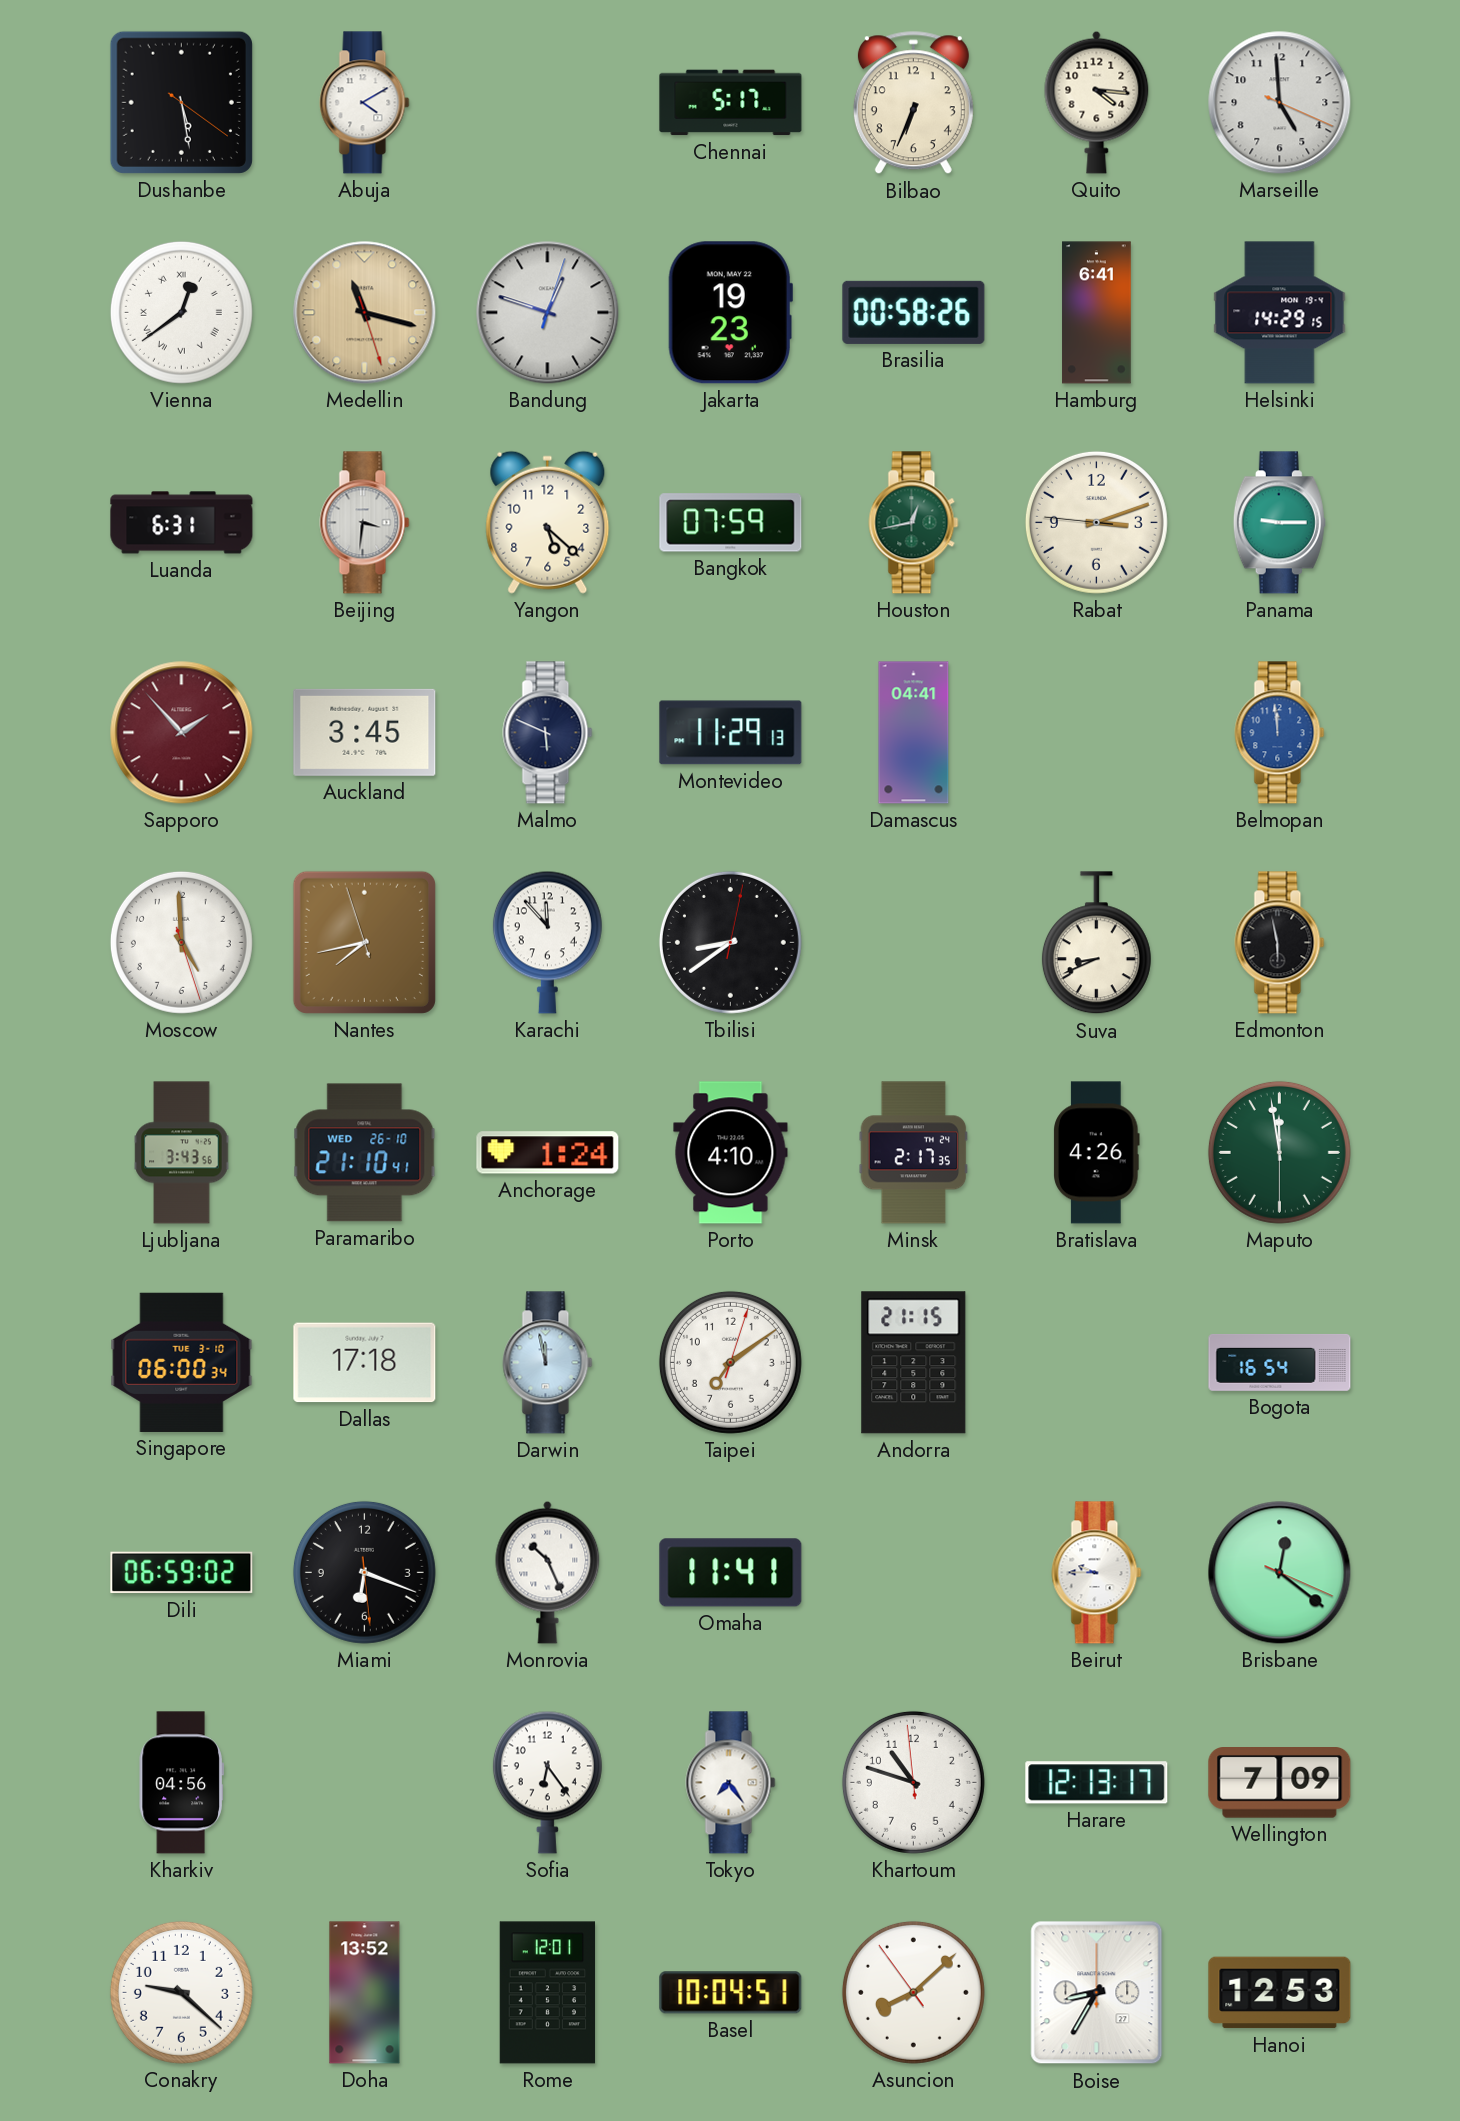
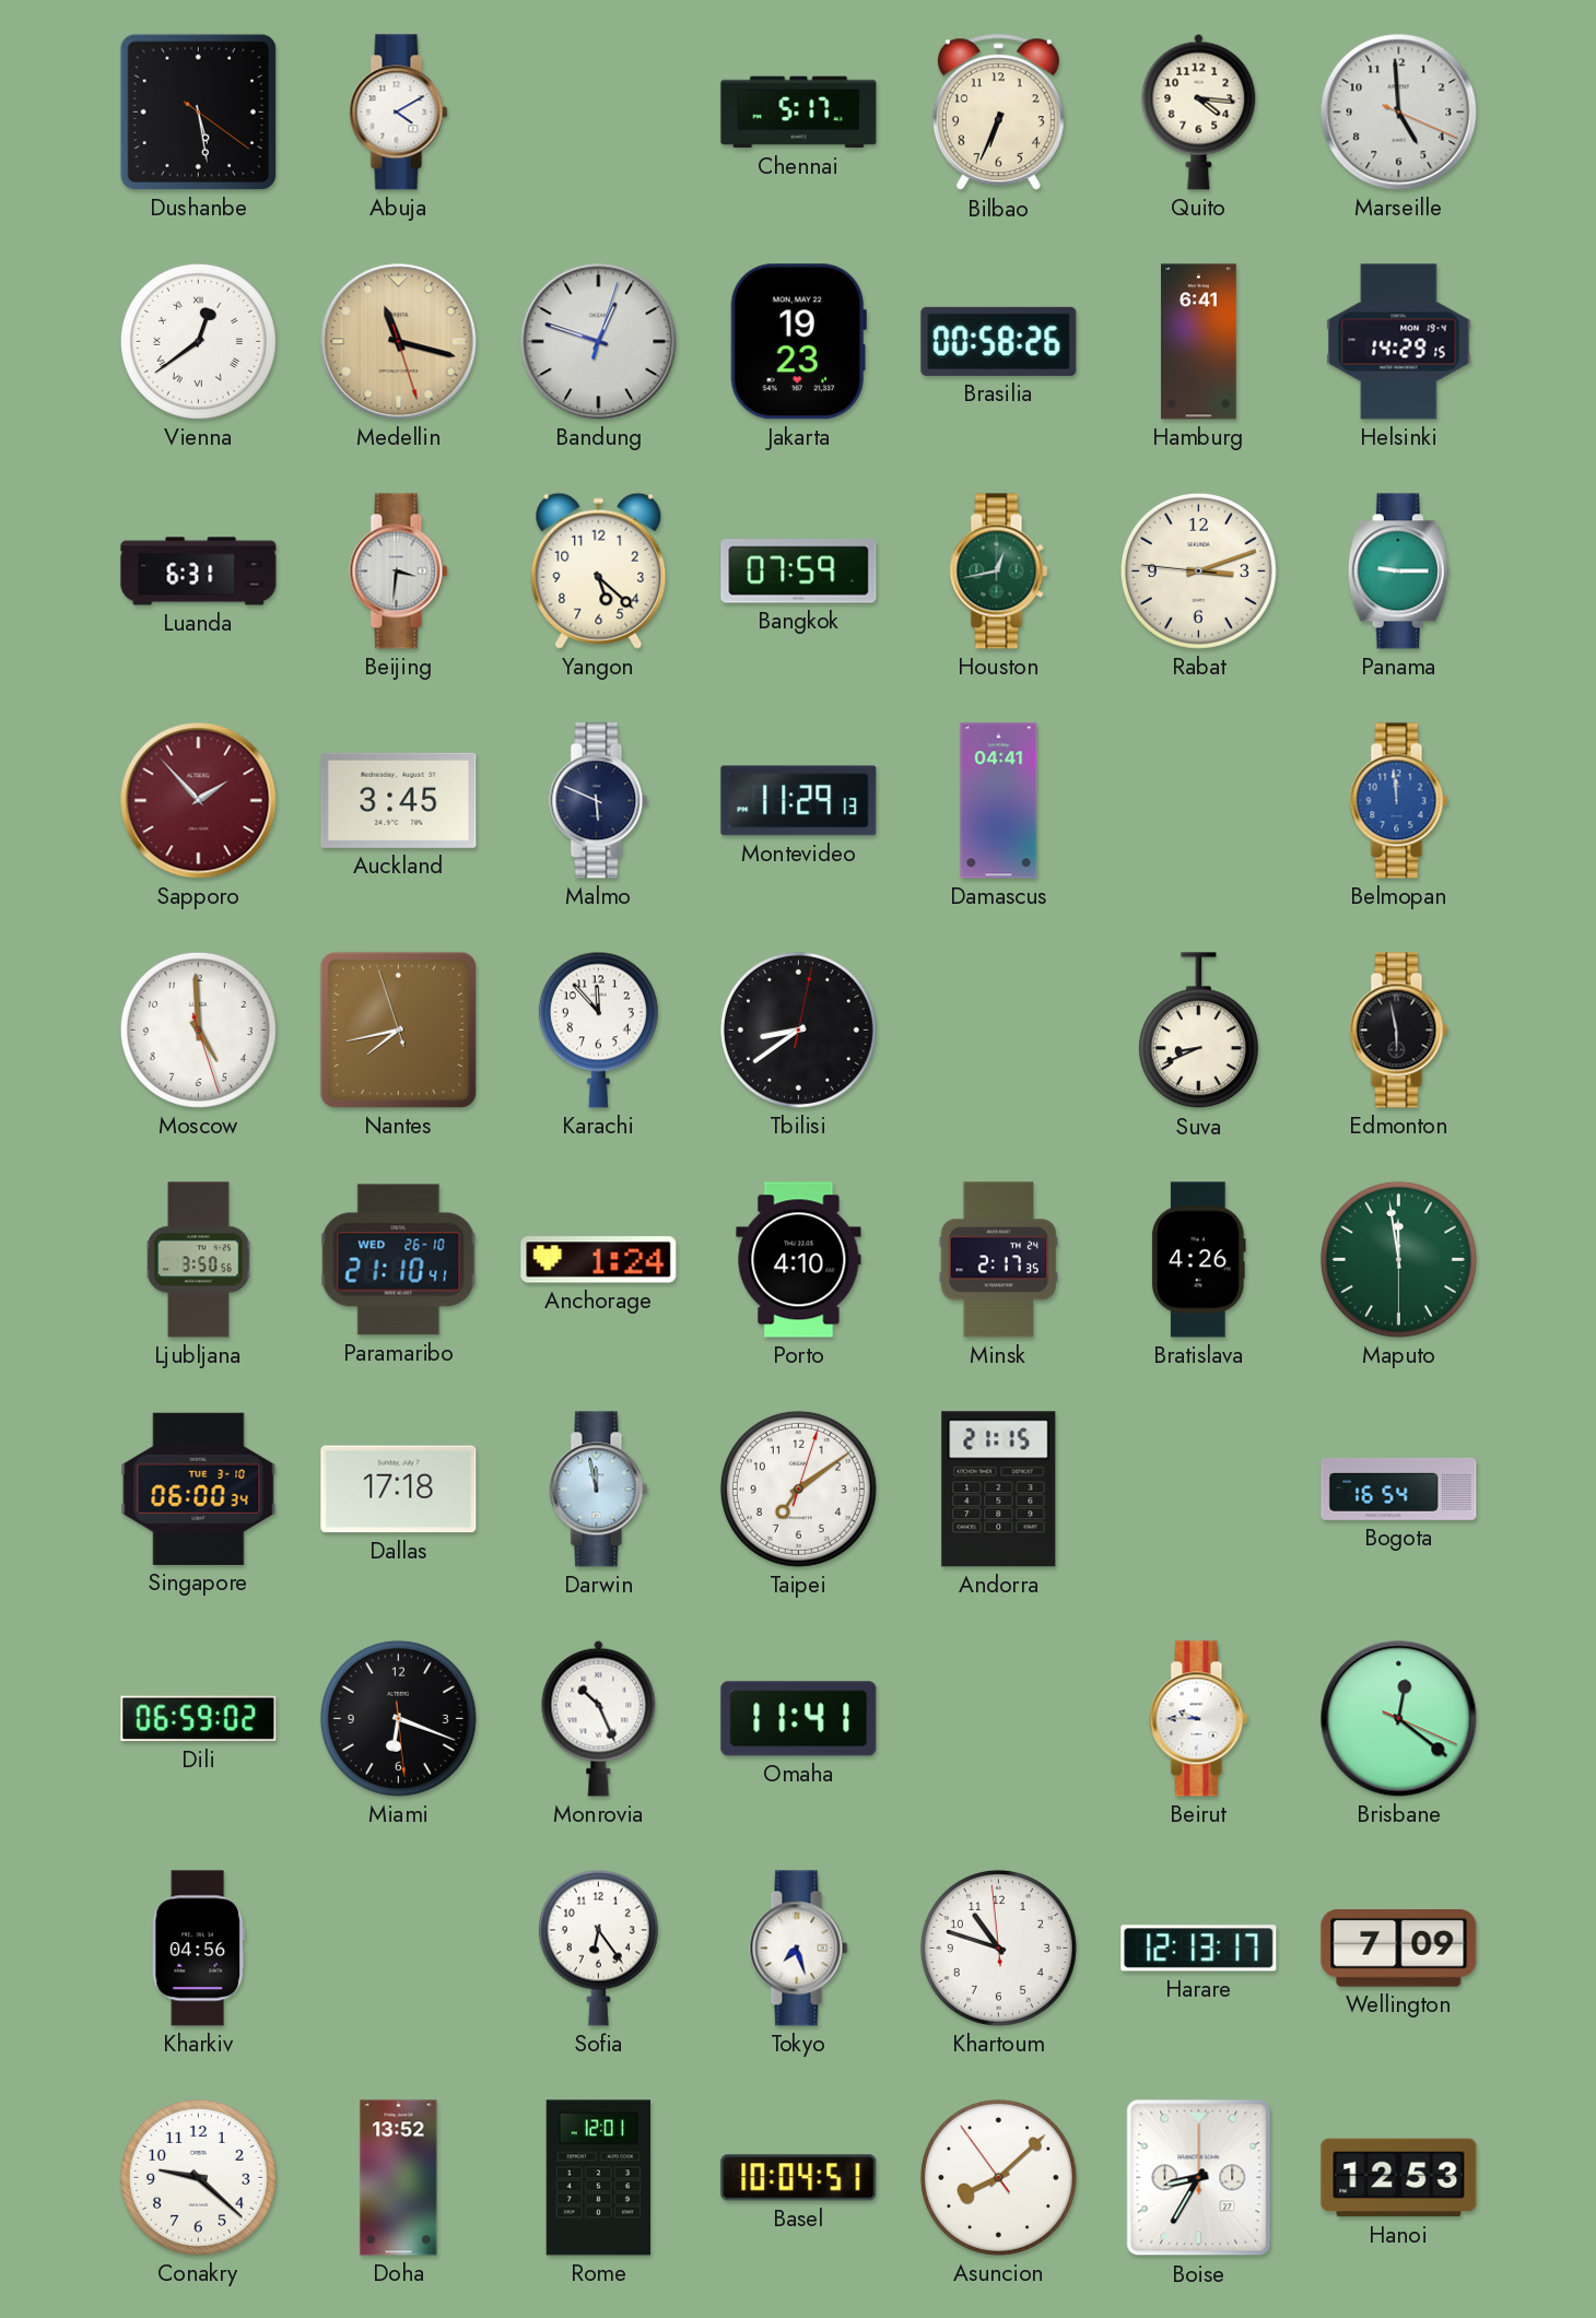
Ljubljana: 3:43 -> 3:50 (199, 1260)
Tokyo: 7:24 -> 7:27 (799, 1949)
